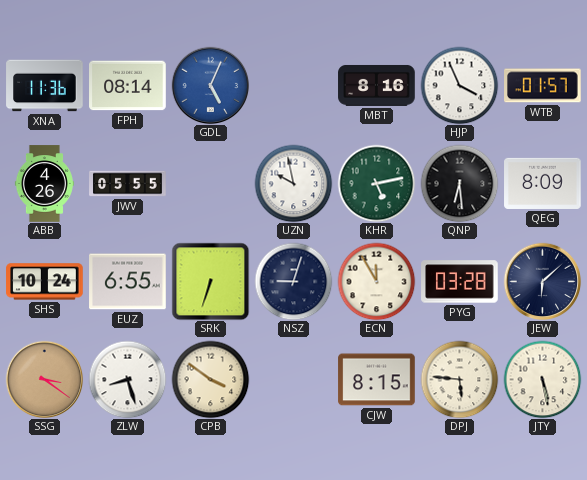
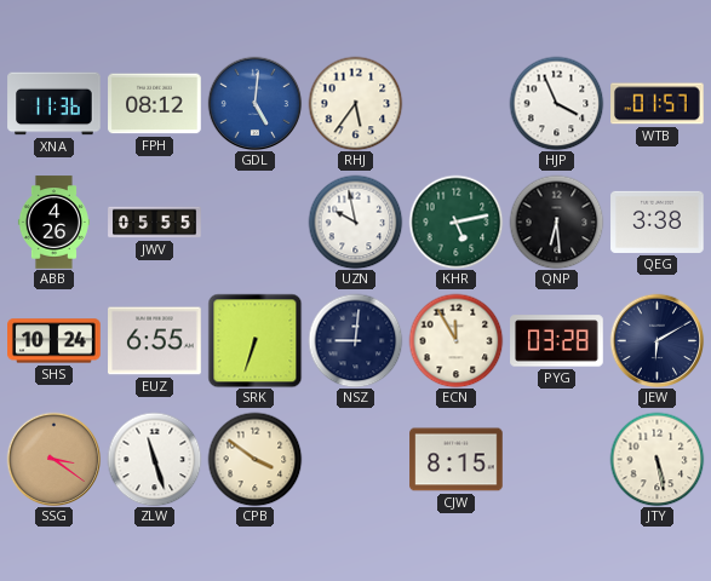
FPH: 08:14 -> 08:12 (155, 104)
GDL: 5:04 -> 5:01 (254, 103)
RHJ: none -> 5:36 (355, 103)
MBT: 8:16 -> none (377, 85)
QEG: 8:09 -> 3:38 (658, 222)
NSZ: 9:03 -> 9:01 (355, 340)
JEW: 6:08 -> 6:10 (656, 340)
ZLW: 8:27 -> 11:27 (154, 459)
DPJ: 5:46 -> none (459, 379)
